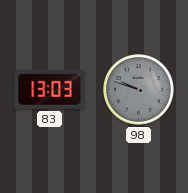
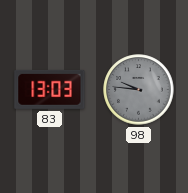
98: 9:48 -> 9:46 (139, 90)
